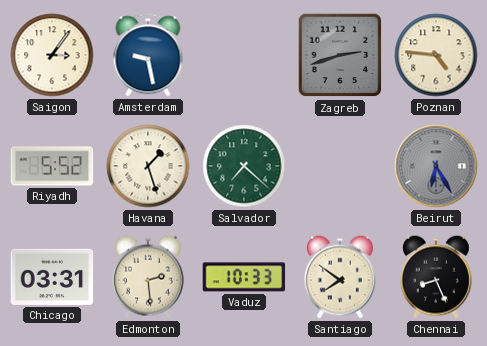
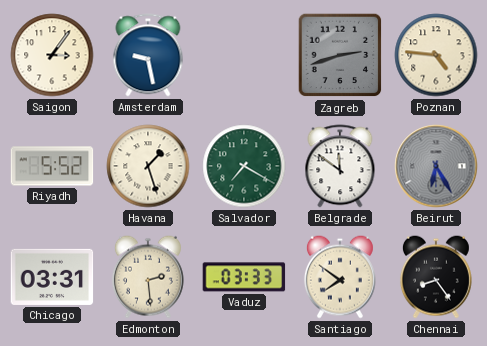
Salvador: 7:22 -> 7:20 (244, 166)
Belgrade: none -> 11:51 (340, 166)
Vaduz: 10:33 -> 03:33 (244, 277)
Chennai: 8:26 -> 8:24 (436, 277)
